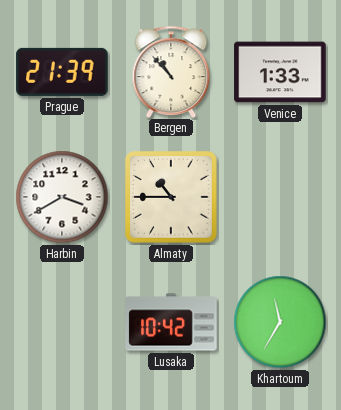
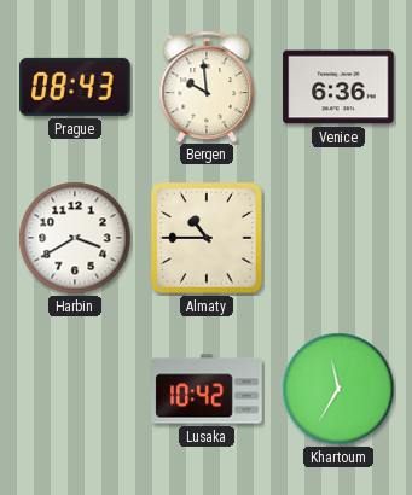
Prague: 21:39 -> 08:43 (75, 87)
Bergen: 10:53 -> 9:59 (207, 86)
Venice: 1:33 -> 6:36 (338, 87)
